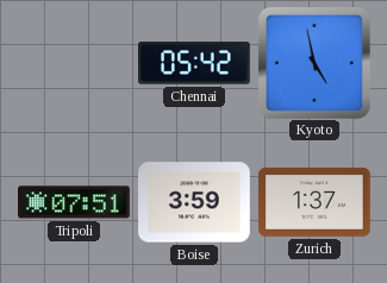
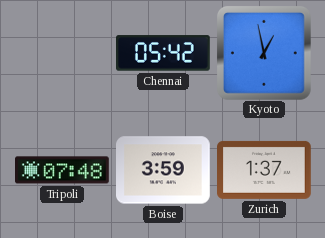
Kyoto: 4:58 -> 12:58 (264, 53)
Tripoli: 07:51 -> 07:48 (63, 170)
